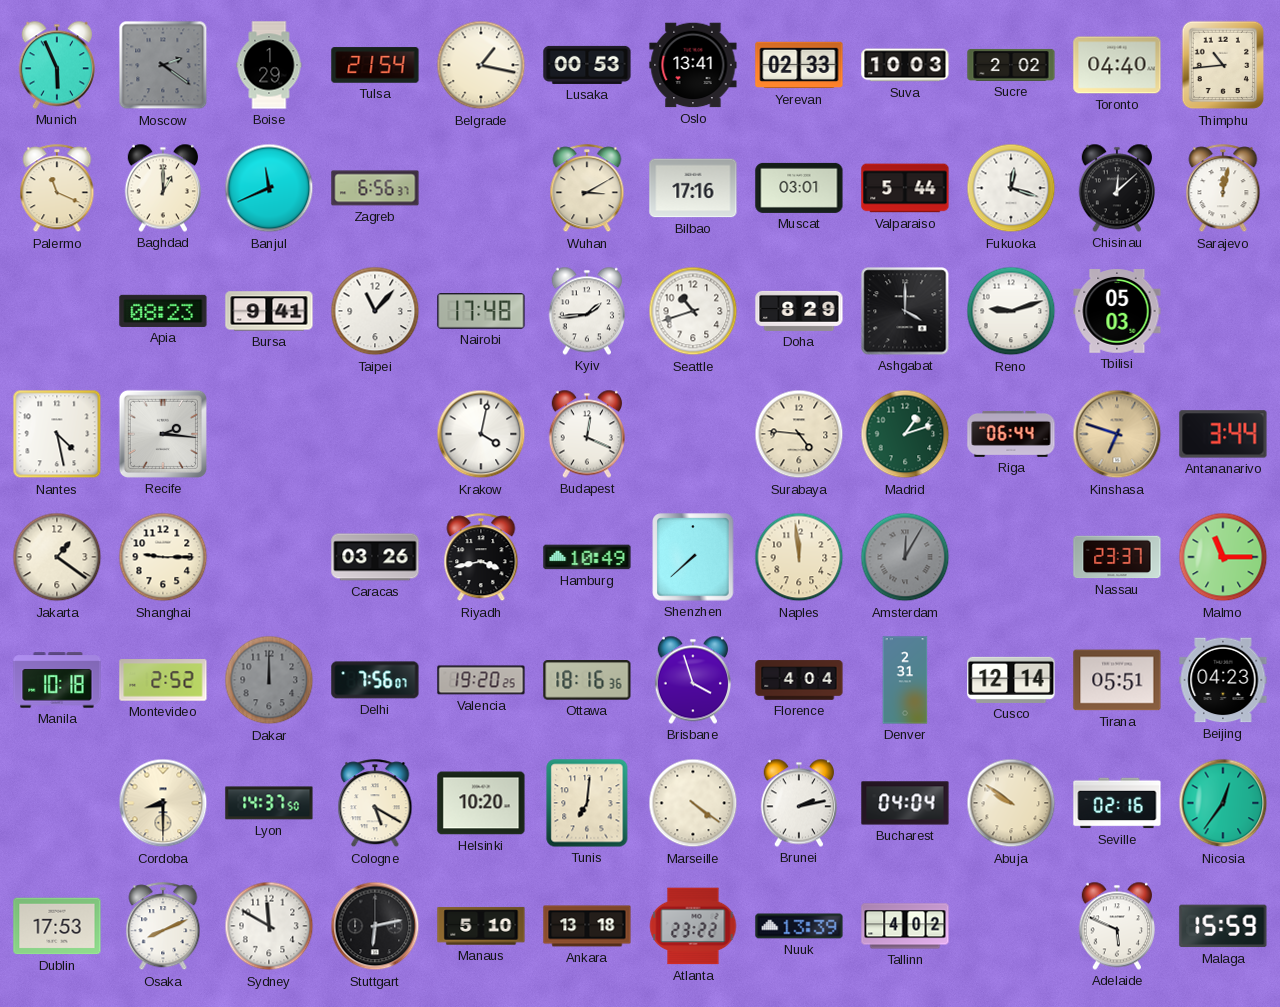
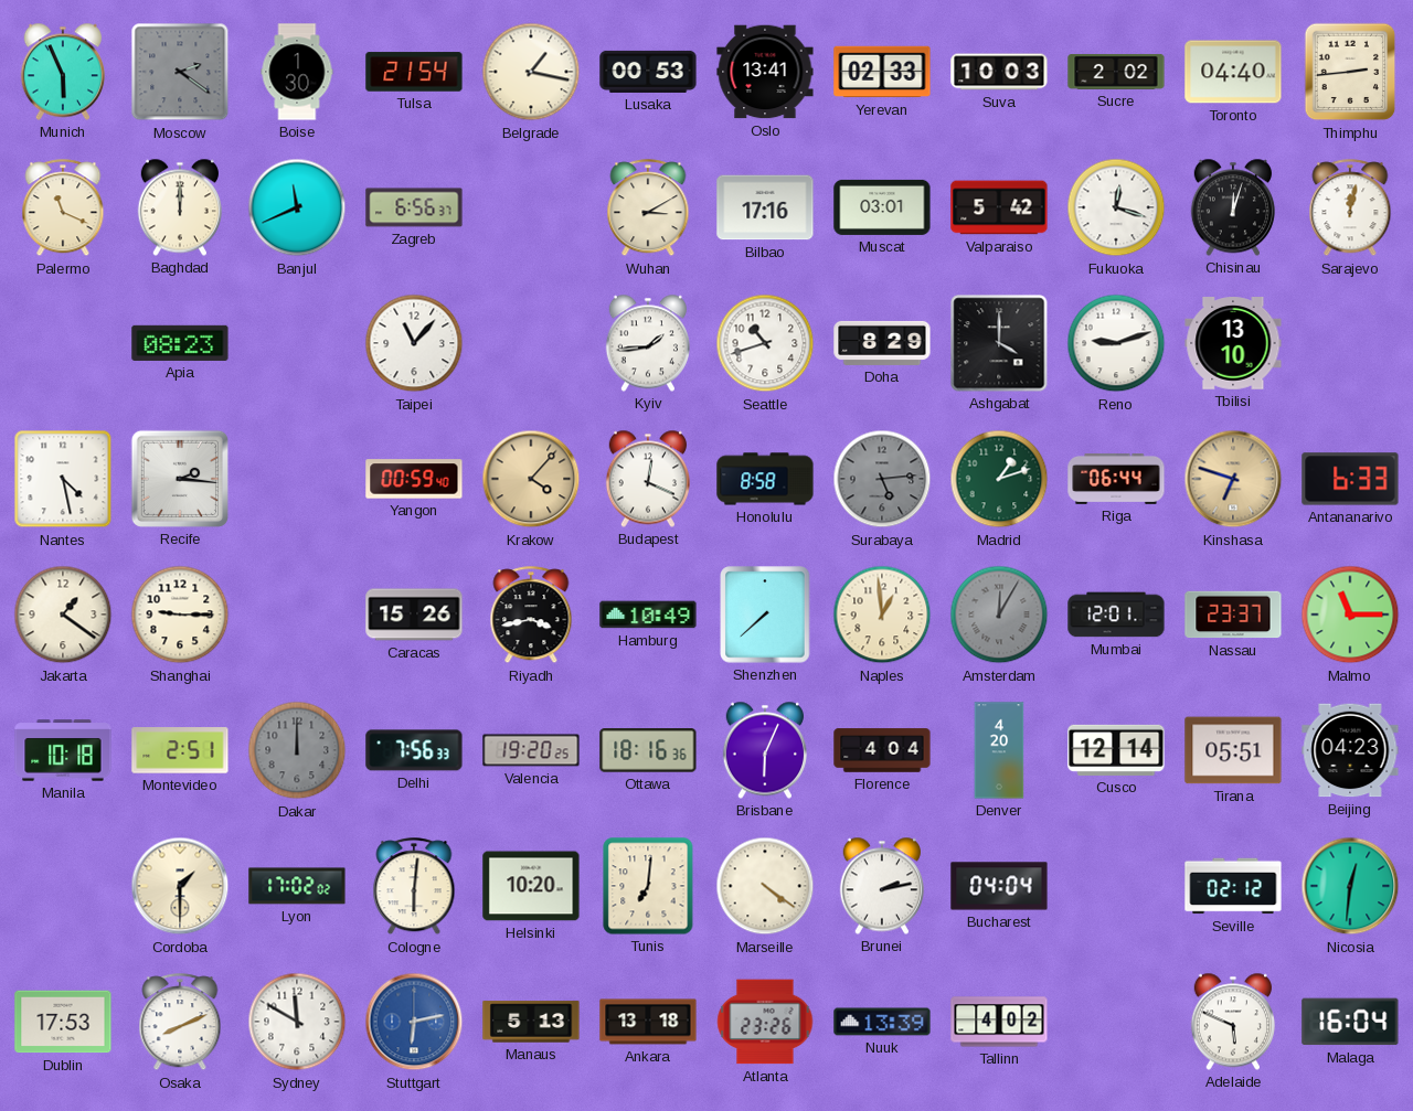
Boise: 1:29 -> 1:30 (297, 72)
Thimphu: 10:44 -> 2:44 (1350, 72)
Baghdad: 1:00 -> 12:00 (179, 207)
Valparaiso: 5:44 -> 5:42 (999, 207)
Chisinau: 12:08 -> 12:03 (1232, 207)
Bursa: 9:41 -> none (269, 311)
Nairobi: 17:48 -> none (481, 312)
Tbilisi: 05:03 -> 13:10 (1233, 344)
Yangon: none -> 00:59 (414, 479)
Krakow: 4:02 -> 4:07 (531, 479)
Krakow dial: white -> champagne (531, 479)
Honolulu: none -> 8:58 (765, 479)
Surabaya: 4:46 -> 5:14 (882, 479)
Surabaya dial: cream -> grey (882, 479)
Antananarivo: 3:44 -> 6:33 (1350, 479)
Caracas: 03:26 -> 15:26 (414, 615)
Naples: 11:59 -> 12:59 (882, 615)
Mumbai: none -> 12:01 (1116, 615)
Montevideo: 2:52 -> 2:51 (180, 750)
Delhi: 7:56:07 -> 7:56:33 (414, 750)
Brisbane: 3:57 -> 6:04 (764, 750)
Denver: 2:31 -> 4:20 (999, 750)
Cordoba: 8:30 -> 1:30 (180, 886)
Lyon: 14:37 -> 17:02 (297, 886)
Cologne: 5:20 -> 6:01 (414, 887)
Abuja: 9:51 -> none (1011, 803)
Seville: 02:16 -> 02:12 (1233, 886)
Nicosia: 12:36 -> 12:31 (1350, 886)
Stuttgart dial: black -> blue (414, 1022)
Manaus: 5:10 -> 5:13 (531, 1022)
Atlanta: 23:22 -> 23:26 (765, 1022)
Malaga: 15:59 -> 16:04 (1350, 1022)
